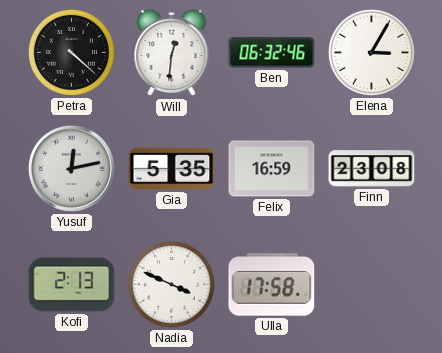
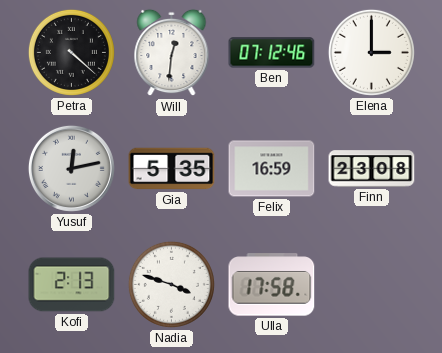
Ben: 06:32 -> 07:12 (272, 53)
Elena: 3:05 -> 3:00 (371, 52)
Nadia: 3:49 -> 3:48 (171, 284)
